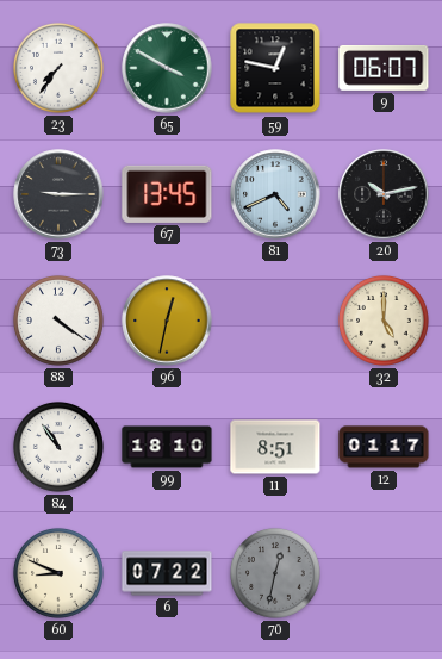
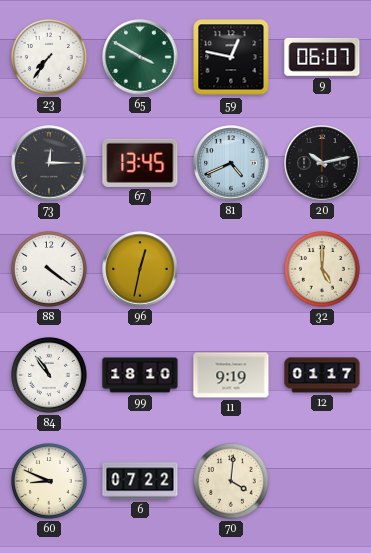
73: 9:15 -> 12:15 (49, 163)
11: 8:51 -> 9:19 (231, 375)
70: 12:32 -> 4:01 (231, 481)
70 dial: grey -> cream (231, 481)
